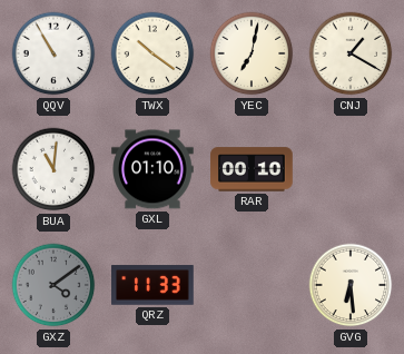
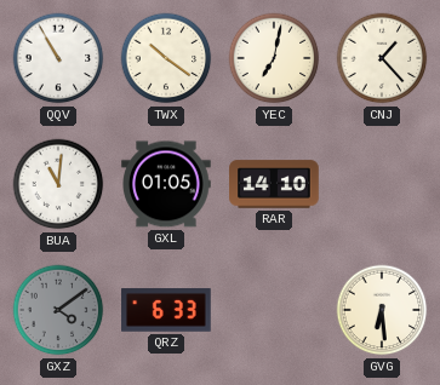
CNJ: 1:20 -> 1:23 (382, 58)
GXL: 01:10 -> 01:05 (166, 184)
RAR: 00:10 -> 14:10 (274, 184)
QRZ: 11:33 -> 6:33 (166, 310)
